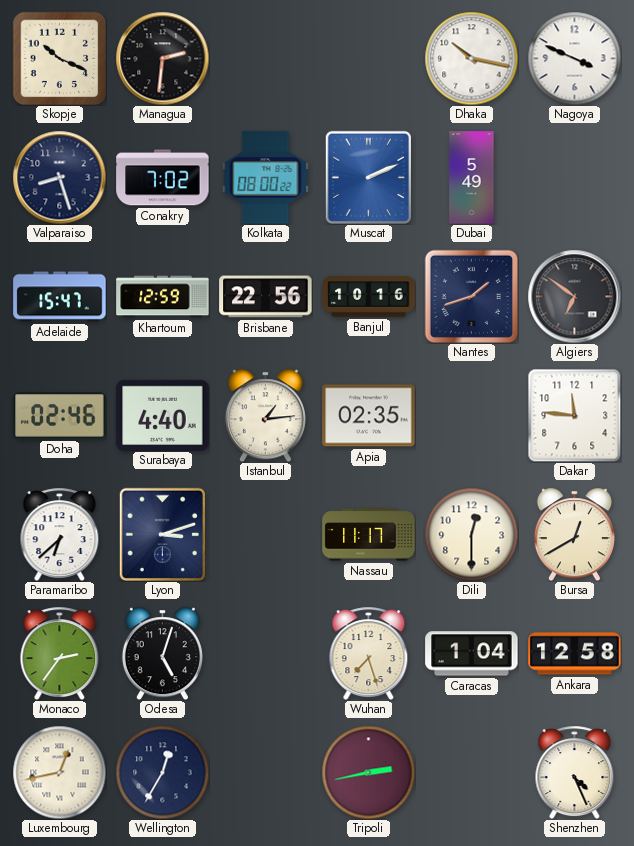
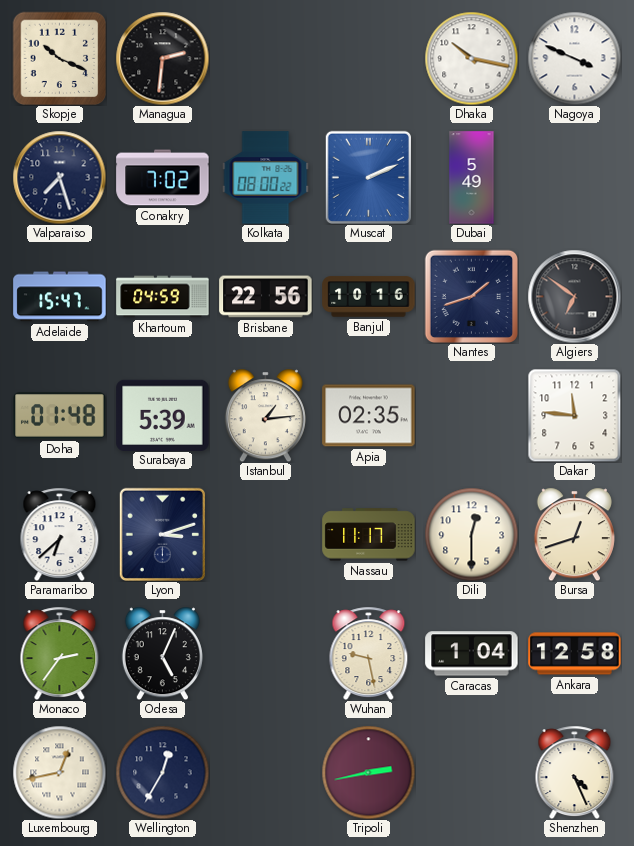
Valparaiso: 8:27 -> 7:27 (59, 177)
Khartoum: 12:59 -> 04:59 (163, 297)
Doha: 02:46 -> 01:48 (60, 416)
Surabaya: 4:40 -> 5:39 (163, 415)
Bursa: 12:40 -> 12:42 (574, 534)
Odesa: 5:03 -> 5:04 (162, 653)
Wuhan: 7:27 -> 9:28 (369, 653)
